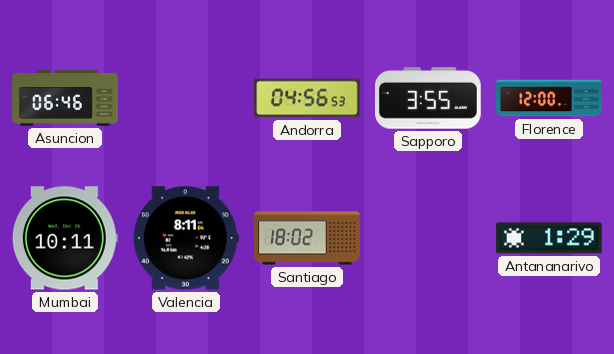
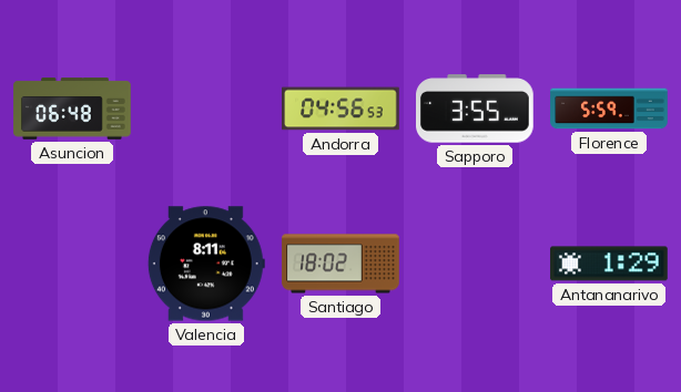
Asuncion: 06:46 -> 06:48 (72, 109)
Florence: 12:00 -> 5:59 (609, 109)
Mumbai: 10:11 -> none (65, 238)
